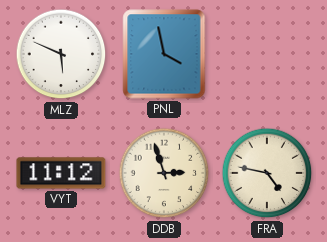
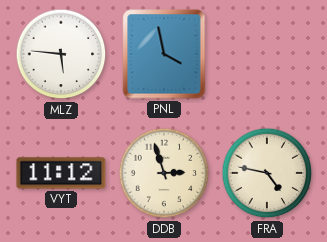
MLZ: 5:49 -> 5:46 (61, 54)
